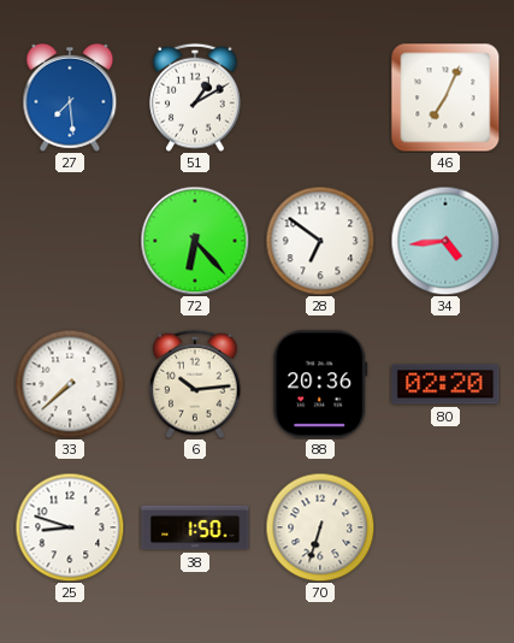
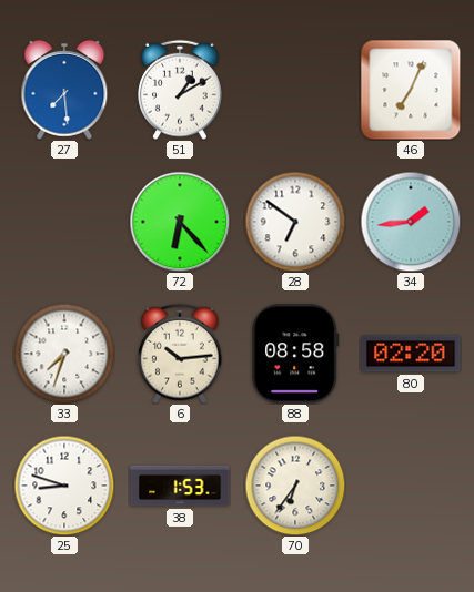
34: 4:44 -> 1:44 (411, 222)
33: 7:38 -> 7:33 (64, 354)
88: 20:36 -> 08:58 (295, 354)
38: 1:50 -> 1:53 (180, 486)
70: 6:33 -> 6:36 (295, 486)
